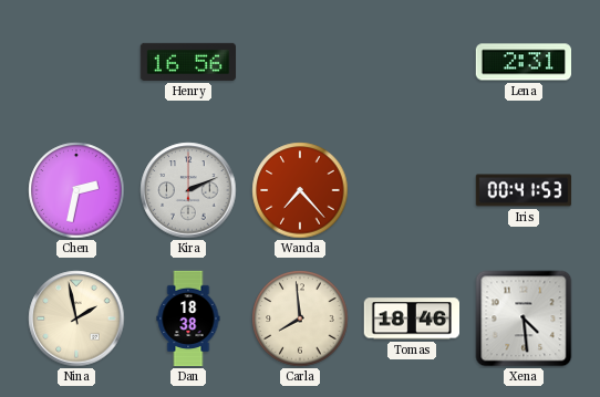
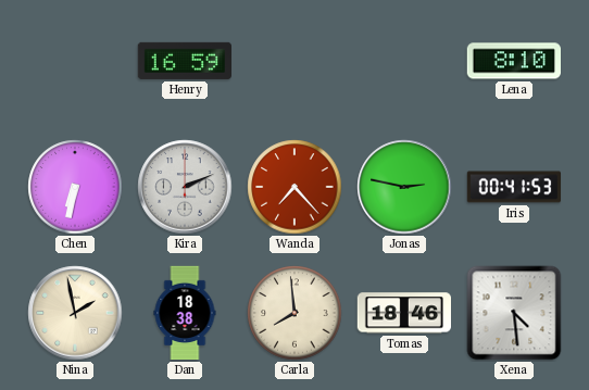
Henry: 16:56 -> 16:59 (184, 61)
Lena: 2:31 -> 8:10 (513, 61)
Chen: 2:32 -> 6:32 (75, 187)
Jonas: none -> 2:47 (404, 187)
